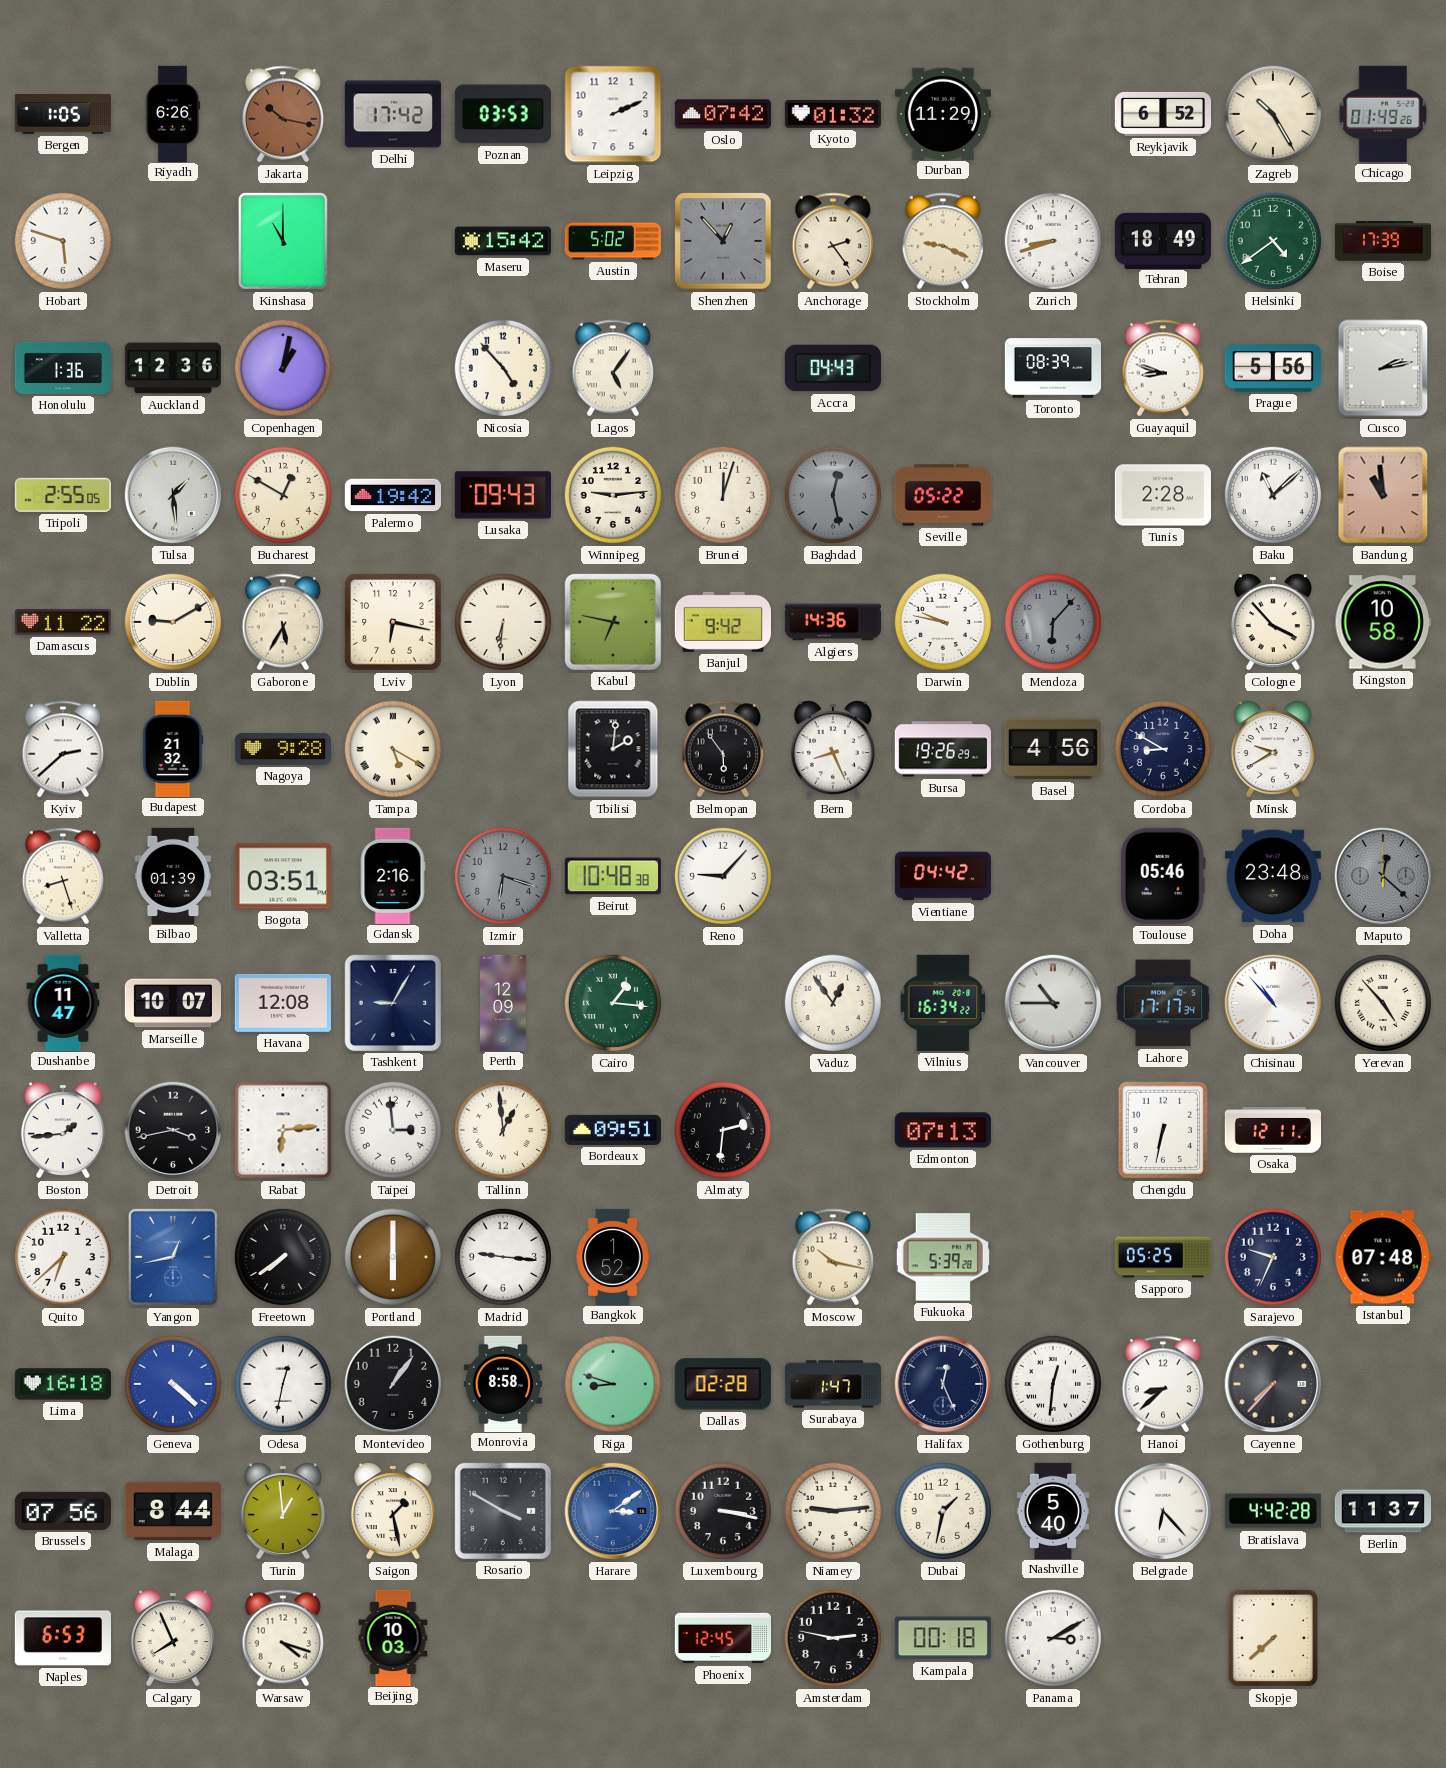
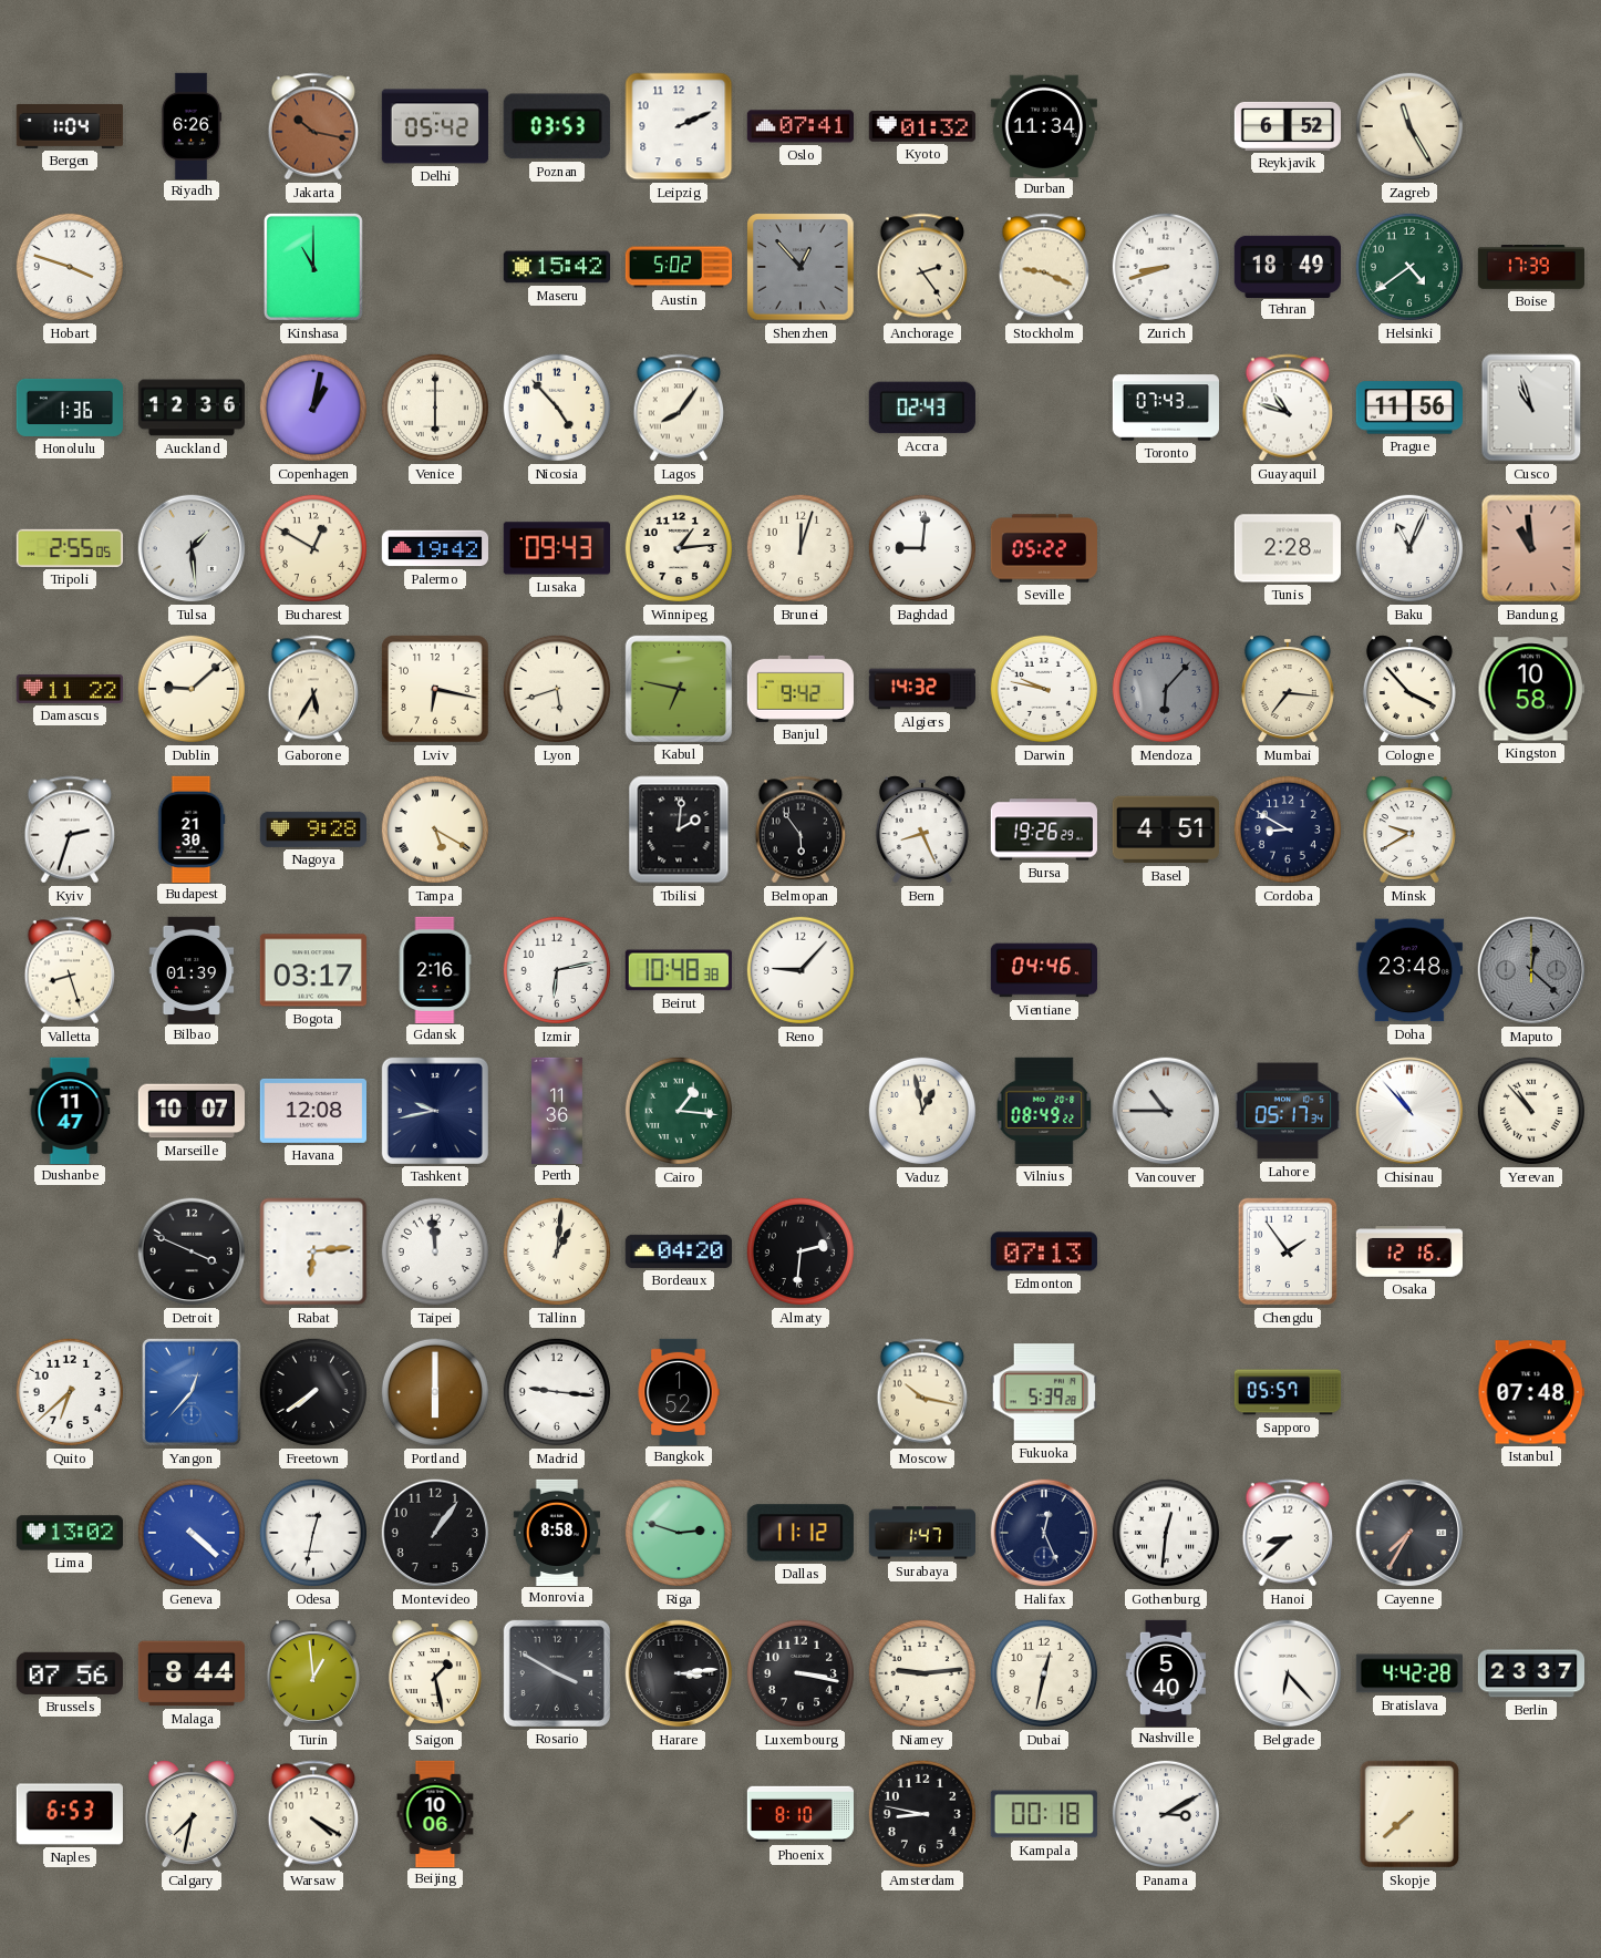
Bergen: 1:05 -> 1:04 (69, 126)
Delhi: 17:42 -> 05:42 (435, 126)
Oslo: 07:42 -> 07:41 (800, 126)
Durban: 11:29 -> 11:34 (1044, 125)
Zagreb: 10:25 -> 11:25 (1409, 126)
Chicago: 01:49 -> none (1383, 114)
Hobart: 5:48 -> 3:48 (70, 267)
Venice: none -> 6:00 (435, 408)
Lagos: 5:06 -> 8:06 (679, 408)
Accra: 04:43 -> 02:43 (922, 408)
Toronto: 08:39 -> 07:43 (1165, 408)
Guayaquil: 8:48 -> 10:48 (1288, 408)
Prague: 5:56 -> 11:56 (1409, 408)
Cusco: 2:13 -> 10:57 (1531, 408)
Winnipeg: 9:14 -> 1:14 (679, 548)
Baghdad: 12:28 -> 9:01 (922, 548)
Baghdad dial: grey -> white (922, 548)
Baku: 11:08 -> 11:04 (1409, 548)
Dublin: 9:10 -> 9:08 (192, 689)
Lyon: 6:31 -> 5:42 (557, 689)
Algiers: 14:36 -> 14:32 (921, 689)
Mumbai: none -> 7:16 (1288, 689)
Kyiv: 2:38 -> 2:33 (70, 829)
Budapest: 21:32 -> 21:30 (192, 828)
Basel: 4:56 -> 4:51 (1166, 829)
Bogota: 03:51 -> 03:17 (313, 970)
Izmir: 6:18 -> 6:13 (557, 970)
Izmir dial: grey -> white (557, 970)
Vientiane: 04:42 -> 04:46 (1043, 970)
Toulouse: 05:46 -> none (1163, 876)
Tashkent: 9:05 -> 9:43 (435, 1111)
Perth: 12:09 -> 11:36 (558, 1110)
Vaduz: 12:54 -> 12:58 (922, 1111)
Vilnius: 16:34 -> 08:49 (1044, 1111)
Lahore: 17:17 -> 05:17 (1288, 1111)
Yerevan: 4:53 -> 10:53 (1531, 1111)
Boston: 1:44 -> none (63, 1130)
Detroit: 3:43 -> 3:49 (192, 1251)
Taipei: 2:59 -> 11:59 (435, 1251)
Tallinn: 12:59 -> 1:01 (557, 1251)
Bordeaux: 09:51 -> 04:20 (679, 1251)
Chengdu: 6:32 -> 1:54 (1288, 1251)
Osaka: 12:11 -> 12:16 (1408, 1251)
Yangon: 12:43 -> 12:37 (192, 1392)
Sapporo: 05:25 -> 05:57 (1288, 1392)
Sarajevo: 9:34 -> none (1273, 1257)
Lima: 16:18 -> 13:02 (69, 1533)
Riga: 8:48 -> 2:48 (679, 1533)
Dallas: 02:28 -> 11:12 (800, 1533)
Cayenne: 7:37 -> 7:35 (1409, 1533)
Harare: 3:09 -> 3:14 (679, 1673)
Harare dial: blue -> black (679, 1673)
Dubai: 1:32 -> 12:32 (1044, 1673)
Berlin: 11:37 -> 23:37 (1530, 1673)
Calgary: 7:56 -> 7:32 (192, 1814)
Warsaw: 4:18 -> 4:20 (313, 1814)
Beijing: 10:03 -> 10:06 (435, 1813)
Phoenix: 12:45 -> 8:10 (799, 1814)
Amsterdam: 2:47 -> 8:47 (922, 1814)
